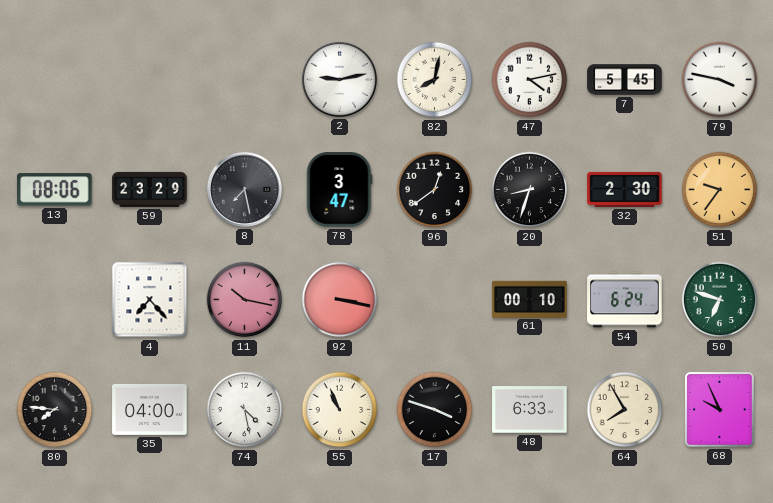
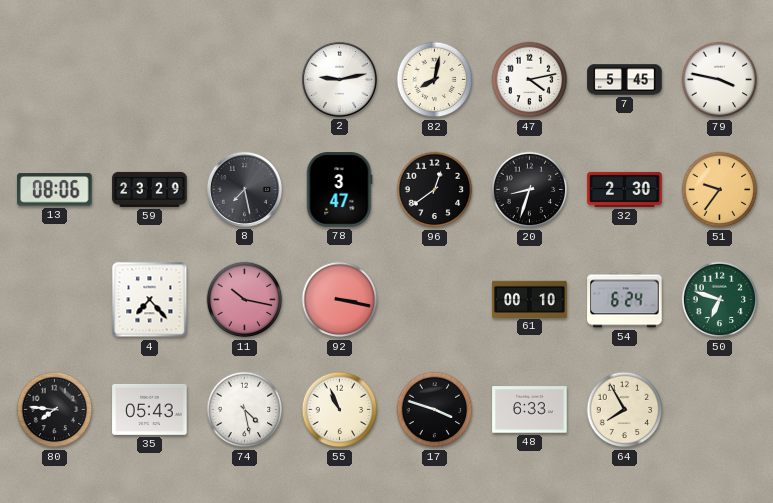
35: 04:00 -> 05:43 (150, 409)
68: 9:56 -> none (720, 410)
